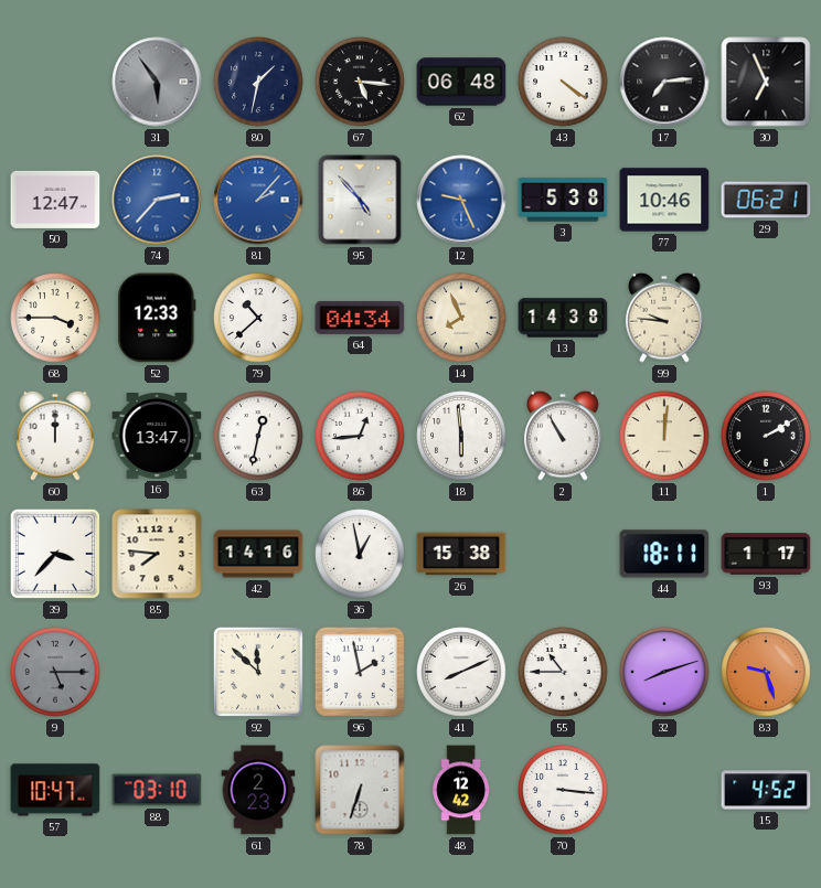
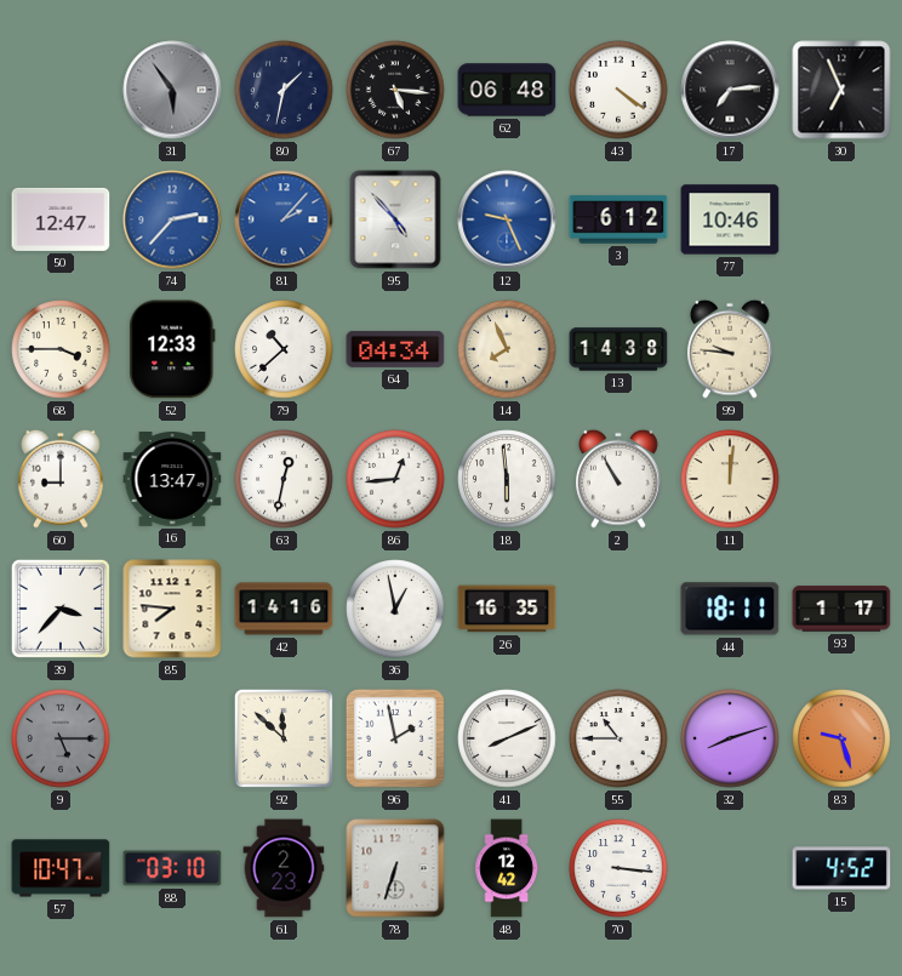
3: 5:38 -> 6:12 (618, 219)
29: 06:21 -> none (766, 200)
60: 12:00 -> 9:00 (61, 479)
1: 2:10 -> none (766, 436)
26: 15:38 -> 16:35 (507, 609)
